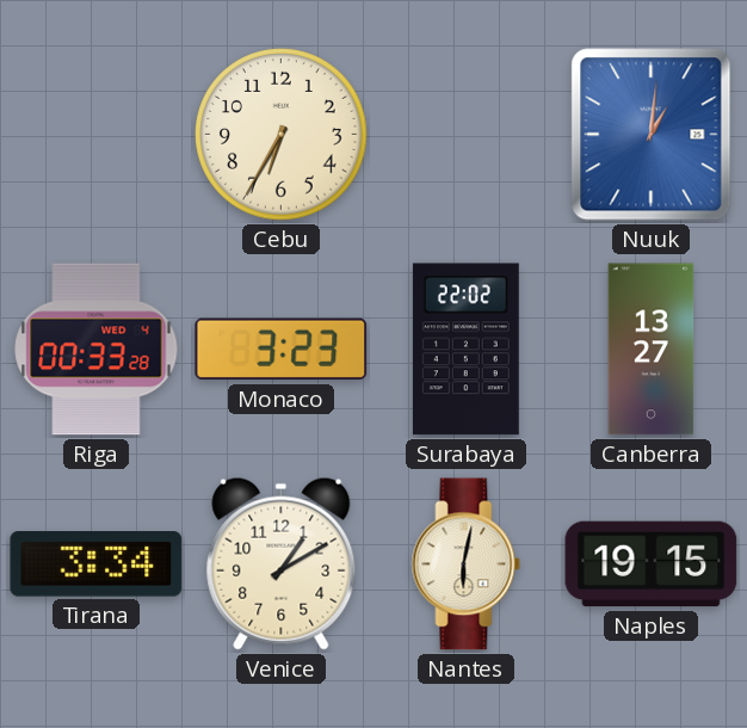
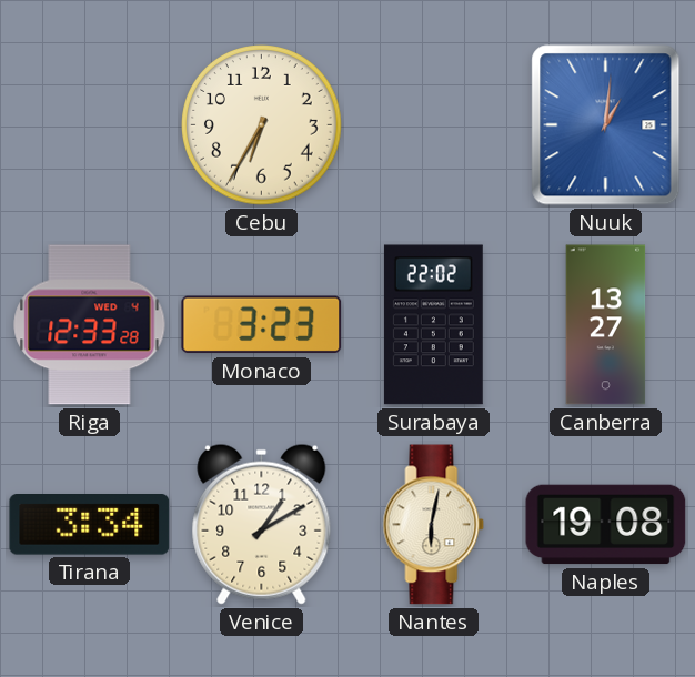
Riga: 00:33 -> 12:33 (90, 325)
Naples: 19:15 -> 19:08 (606, 525)
